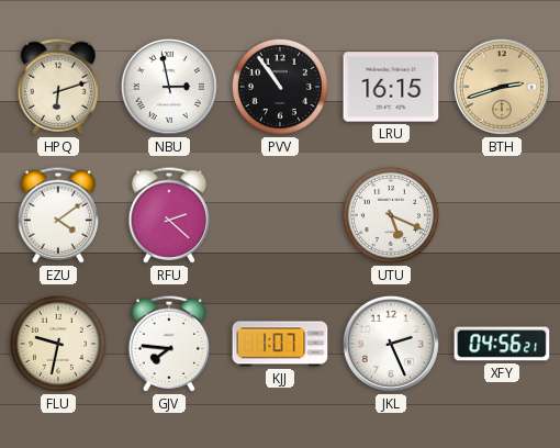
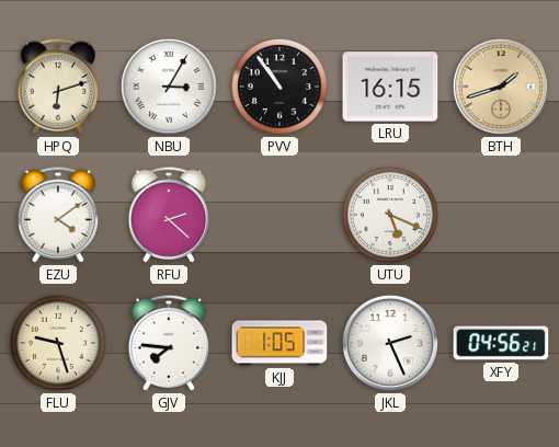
NBU: 2:58 -> 3:05 (169, 87)
BTH: 2:42 -> 1:42 (501, 87)
FLU: 9:32 -> 9:27 (58, 343)
KJJ: 1:07 -> 1:05 (279, 343)
